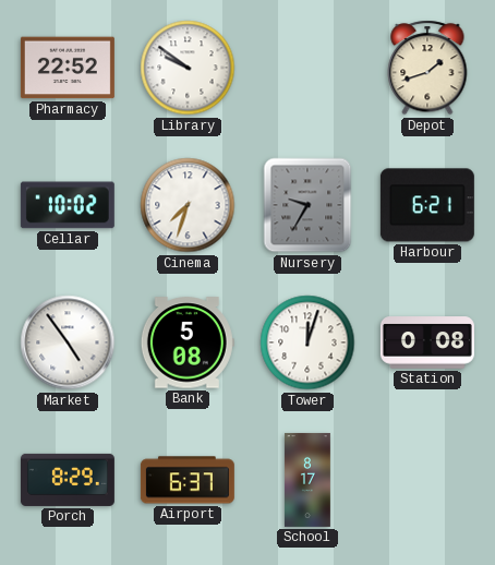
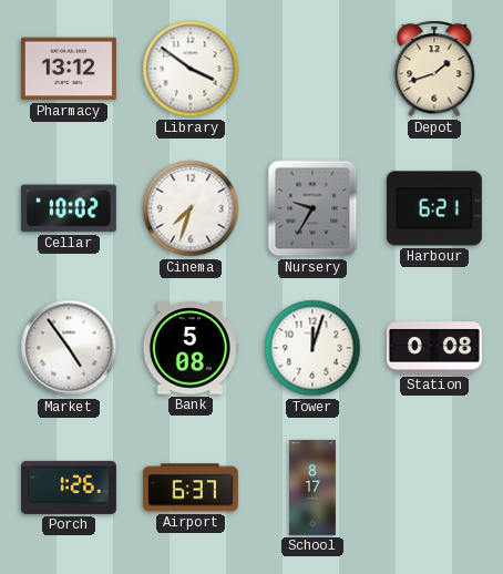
Pharmacy: 22:52 -> 13:12 (69, 69)
Library: 9:51 -> 3:51 (191, 69)
Porch: 8:29 -> 1:26 (69, 488)
